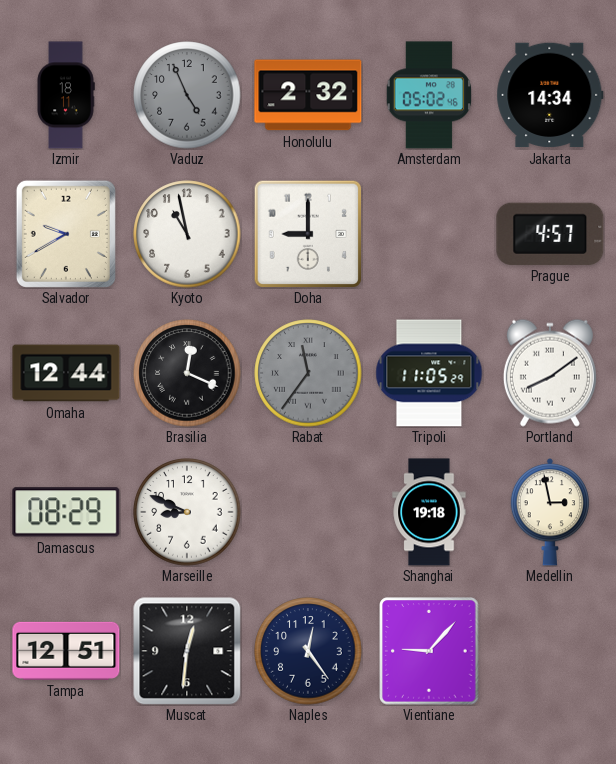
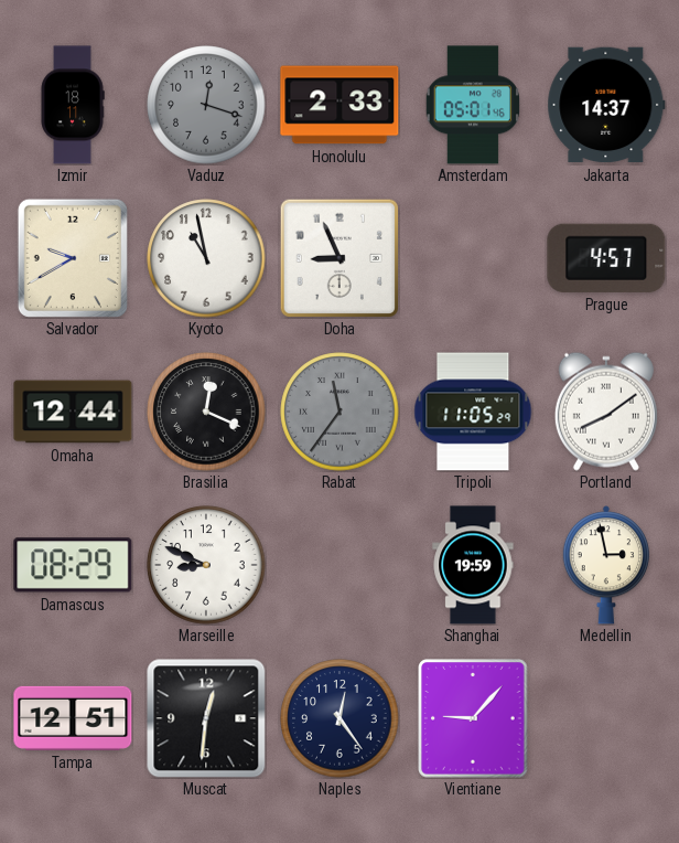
Vaduz: 4:56 -> 12:18 (206, 105)
Honolulu: 2:32 -> 2:33 (339, 105)
Amsterdam: 05:02 -> 05:01 (472, 105)
Jakarta: 14:34 -> 14:37 (606, 105)
Doha: 9:00 -> 8:56 (338, 257)
Shanghai: 19:18 -> 19:59 (473, 565)
